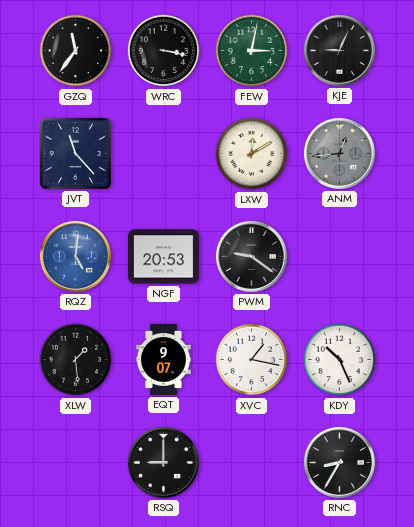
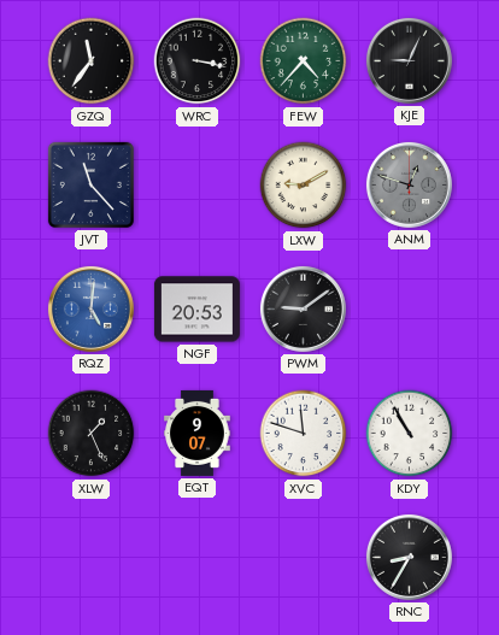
FEW: 3:02 -> 4:37 (304, 61)
LXW: 12:10 -> 9:10 (304, 186)
ANM: 12:44 -> 12:48 (409, 184)
PWM: 9:21 -> 9:09 (303, 308)
XLW: 1:29 -> 1:26 (92, 434)
XVC: 1:17 -> 11:48 (304, 434)
KDY: 10:26 -> 10:55 (410, 434)
RSQ: 9:00 -> none (163, 462)
